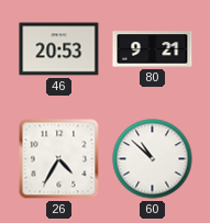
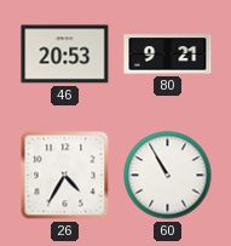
60: 10:52 -> 10:55 (168, 176)
